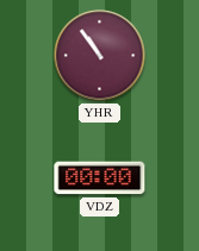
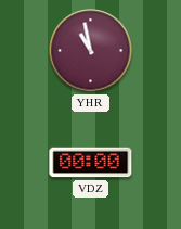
YHR: 10:54 -> 10:58 (91, 51)
